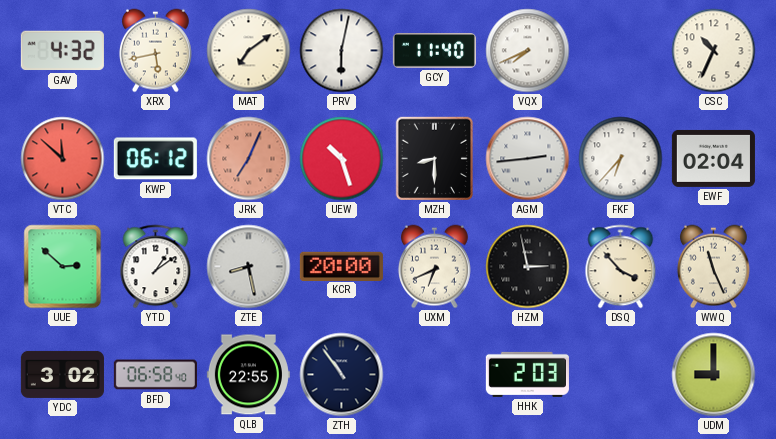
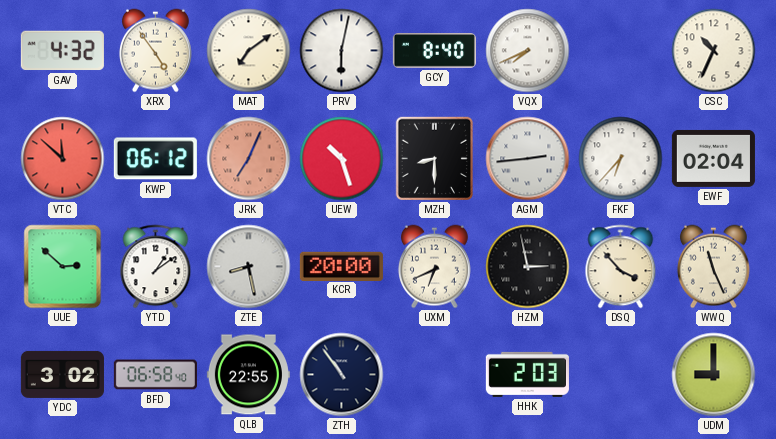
XRX: 5:43 -> 4:54 (155, 51)
GCY: 11:40 -> 8:40 (434, 51)
